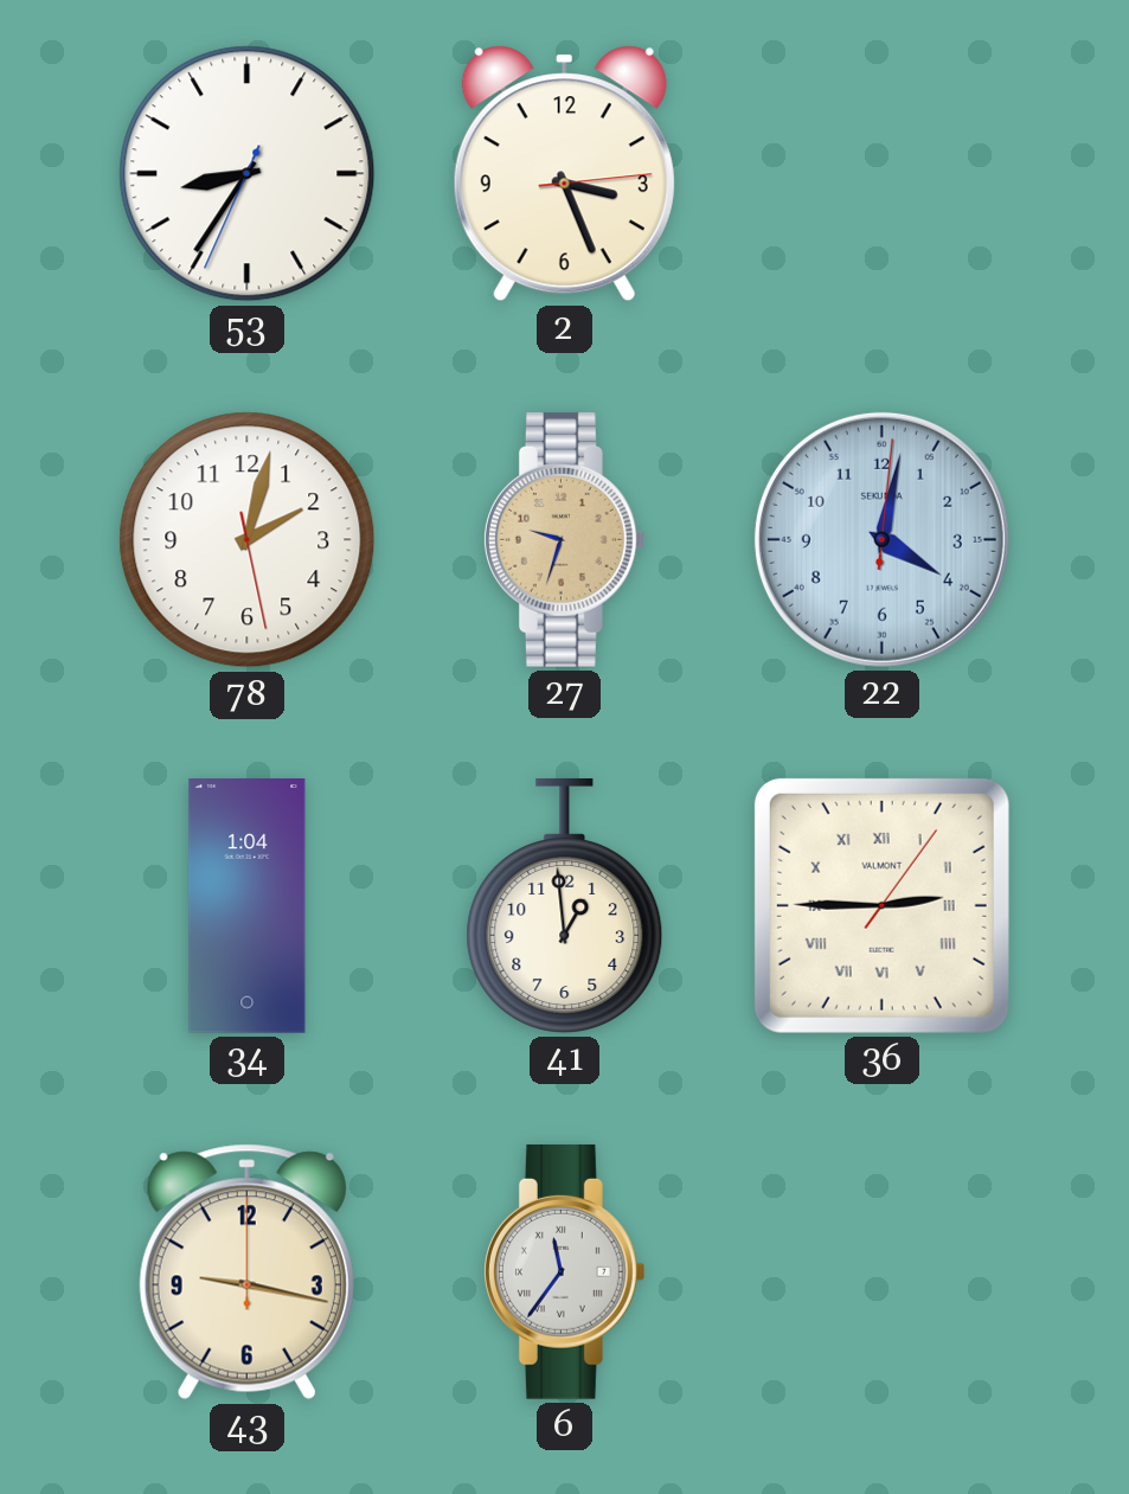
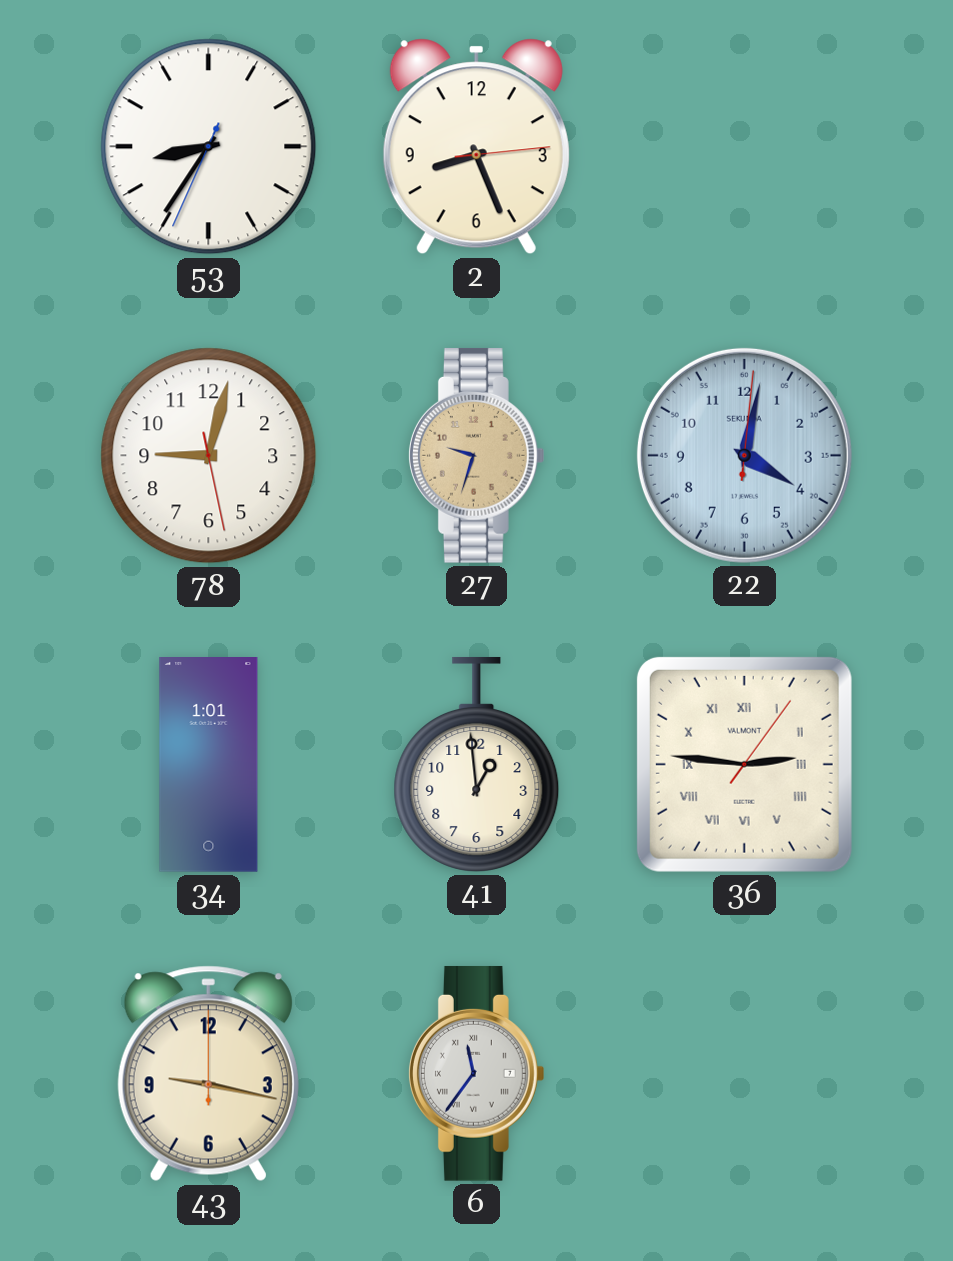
2: 3:26 -> 8:26 (476, 147)
78: 2:02 -> 9:02 (209, 456)
34: 1:04 -> 1:01 (209, 765)
36: 2:45 -> 2:46 (744, 764)
